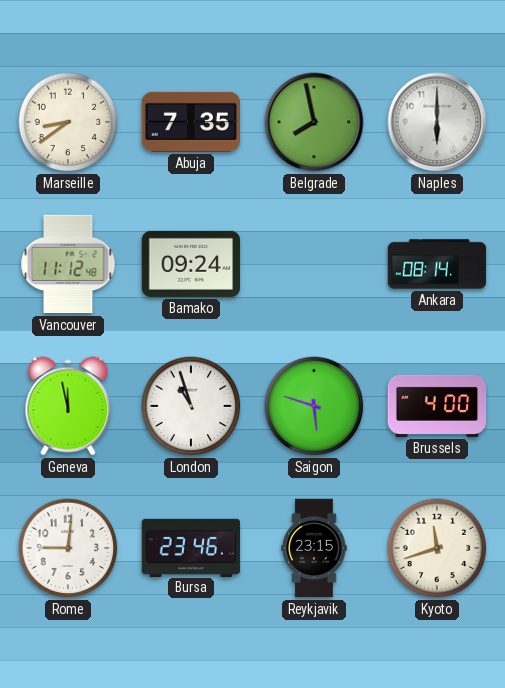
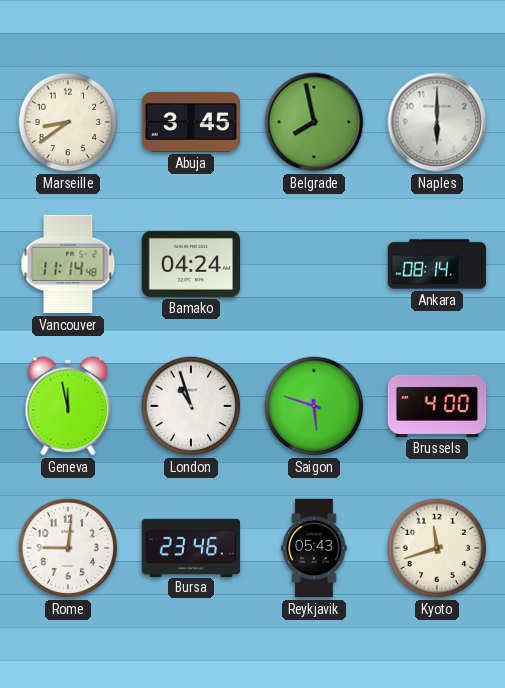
Abuja: 7:35 -> 3:45 (190, 122)
Vancouver: 11:12 -> 11:14 (68, 264)
Bamako: 09:24 -> 04:24 (191, 264)
Reykjavik: 23:15 -> 05:43 (314, 548)
